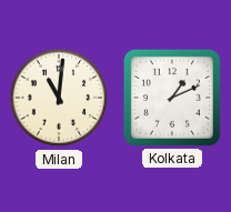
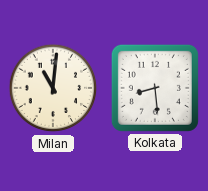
Kolkata: 1:11 -> 8:29 (155, 88)
